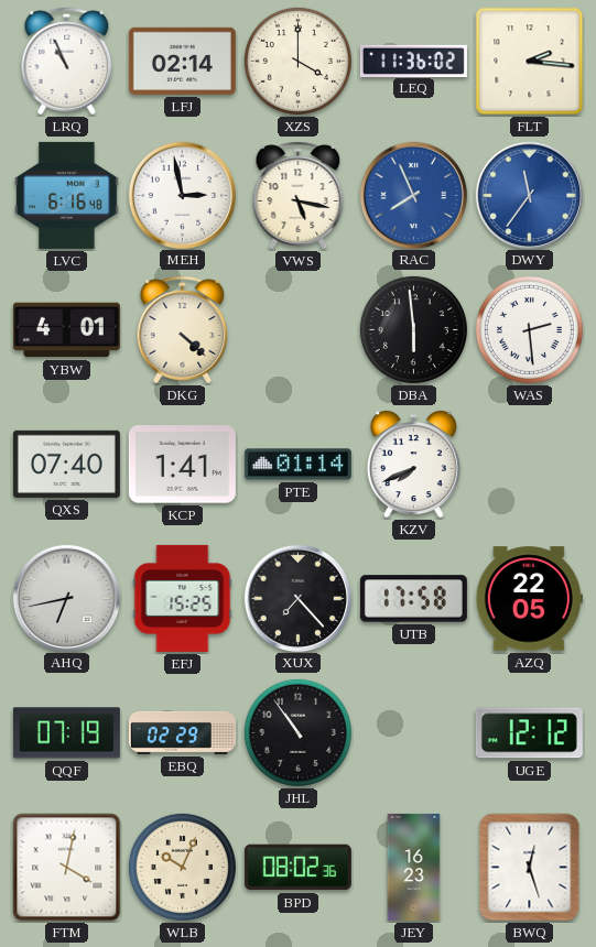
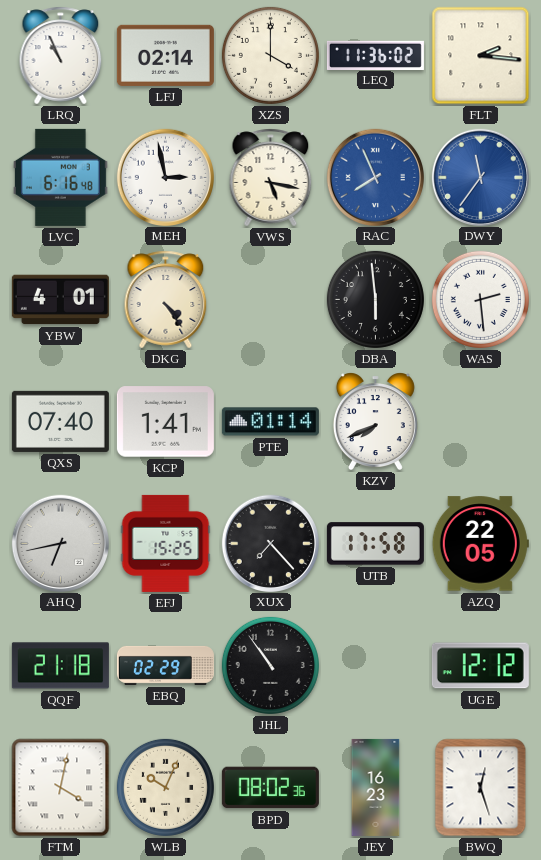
DKG: 4:22 -> 4:24 (166, 300)
QQF: 07:19 -> 21:18 (60, 666)
